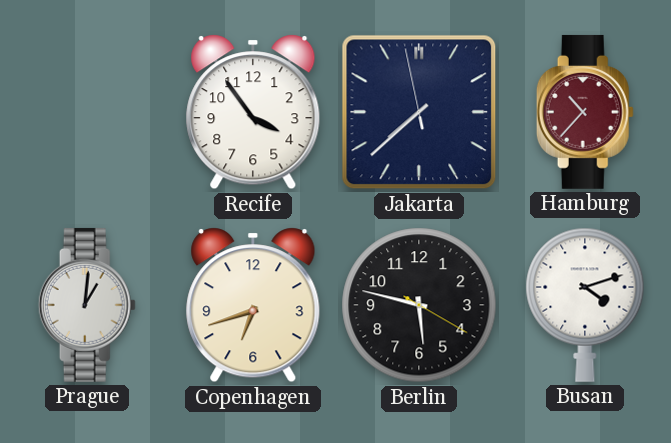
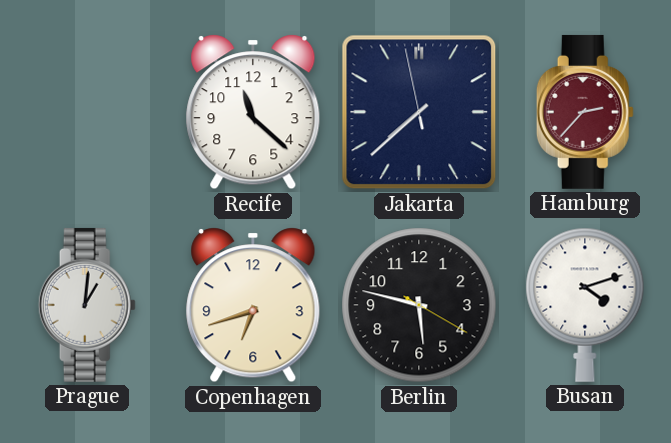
Recife: 3:54 -> 11:22 (253, 112)
Hamburg: 10:37 -> 2:37 (585, 112)
